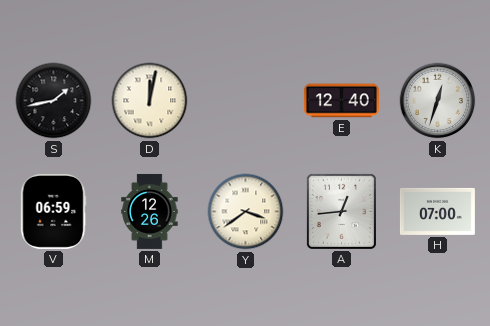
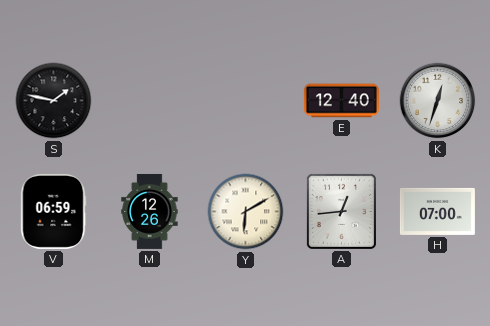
S: 1:43 -> 1:47 (54, 101)
D: 12:02 -> none (150, 101)
Y: 3:39 -> 6:10 (246, 212)
